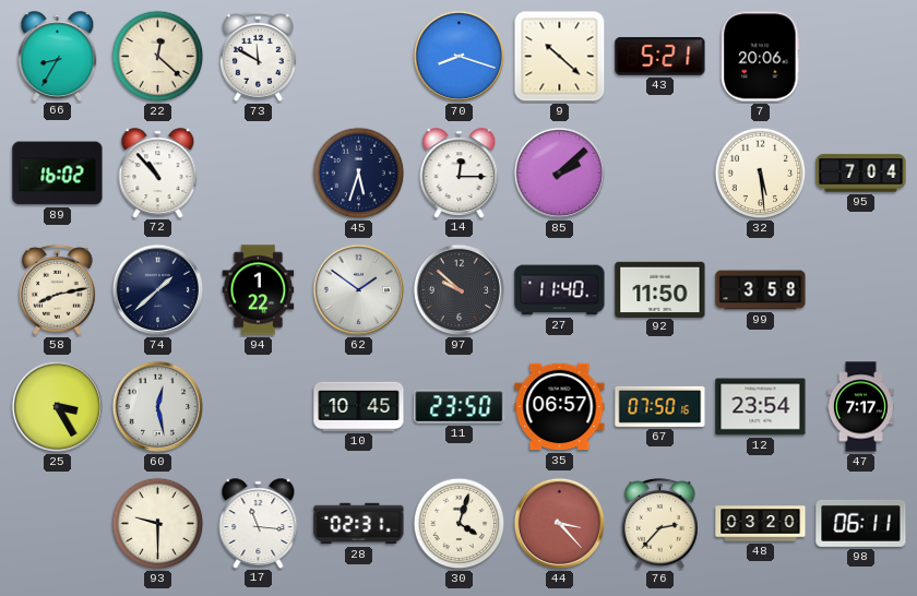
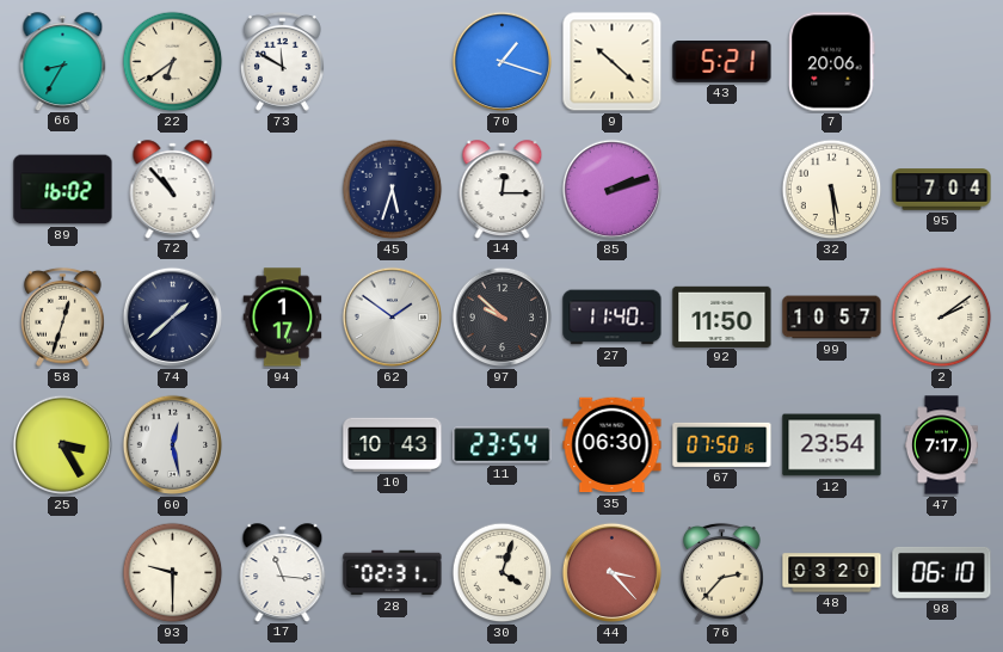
22: 12:22 -> 6:39 (173, 62)
70: 8:18 -> 1:18 (503, 62)
85: 2:08 -> 2:12 (613, 190)
58: 8:13 -> 12:33 (62, 316)
94: 1:22 -> 1:17 (283, 318)
99: 3:58 -> 10:57 (832, 318)
2: none -> 2:09 (942, 318)
10: 10:45 -> 10:43 (393, 444)
11: 23:50 -> 23:54 (503, 445)
35: 06:57 -> 06:30 (613, 445)
98: 06:11 -> 06:10 (942, 572)
